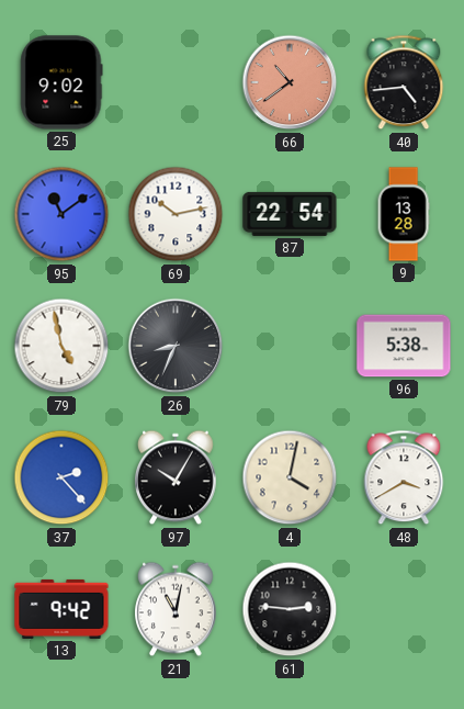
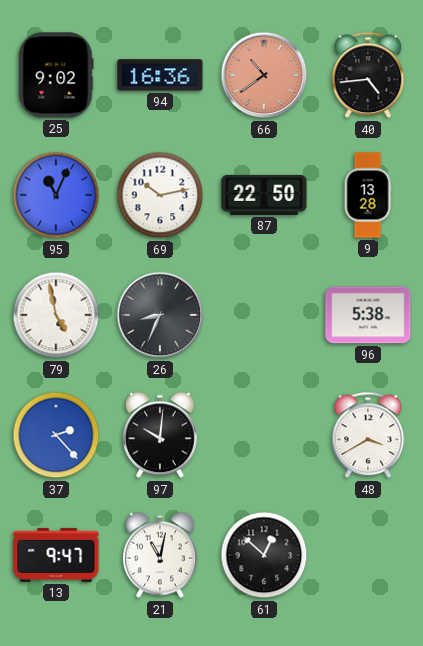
94: none -> 16:36 (160, 75)
95: 11:09 -> 11:04 (56, 195)
87: 22:54 -> 22:50 (264, 195)
97: 10:05 -> 10:01 (161, 435)
4: 4:02 -> none (290, 477)
13: 9:42 -> 9:47 (56, 555)
61: 2:46 -> 12:52 (264, 555)
